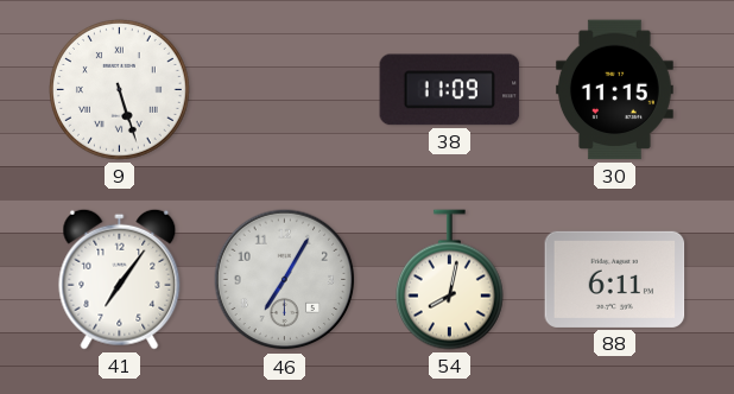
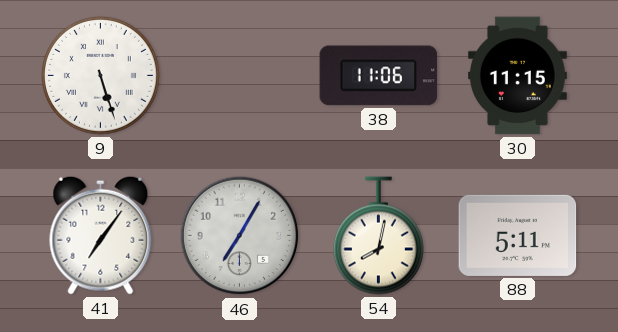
38: 11:09 -> 11:06 (379, 76)
88: 6:11 -> 5:11 (518, 235)
